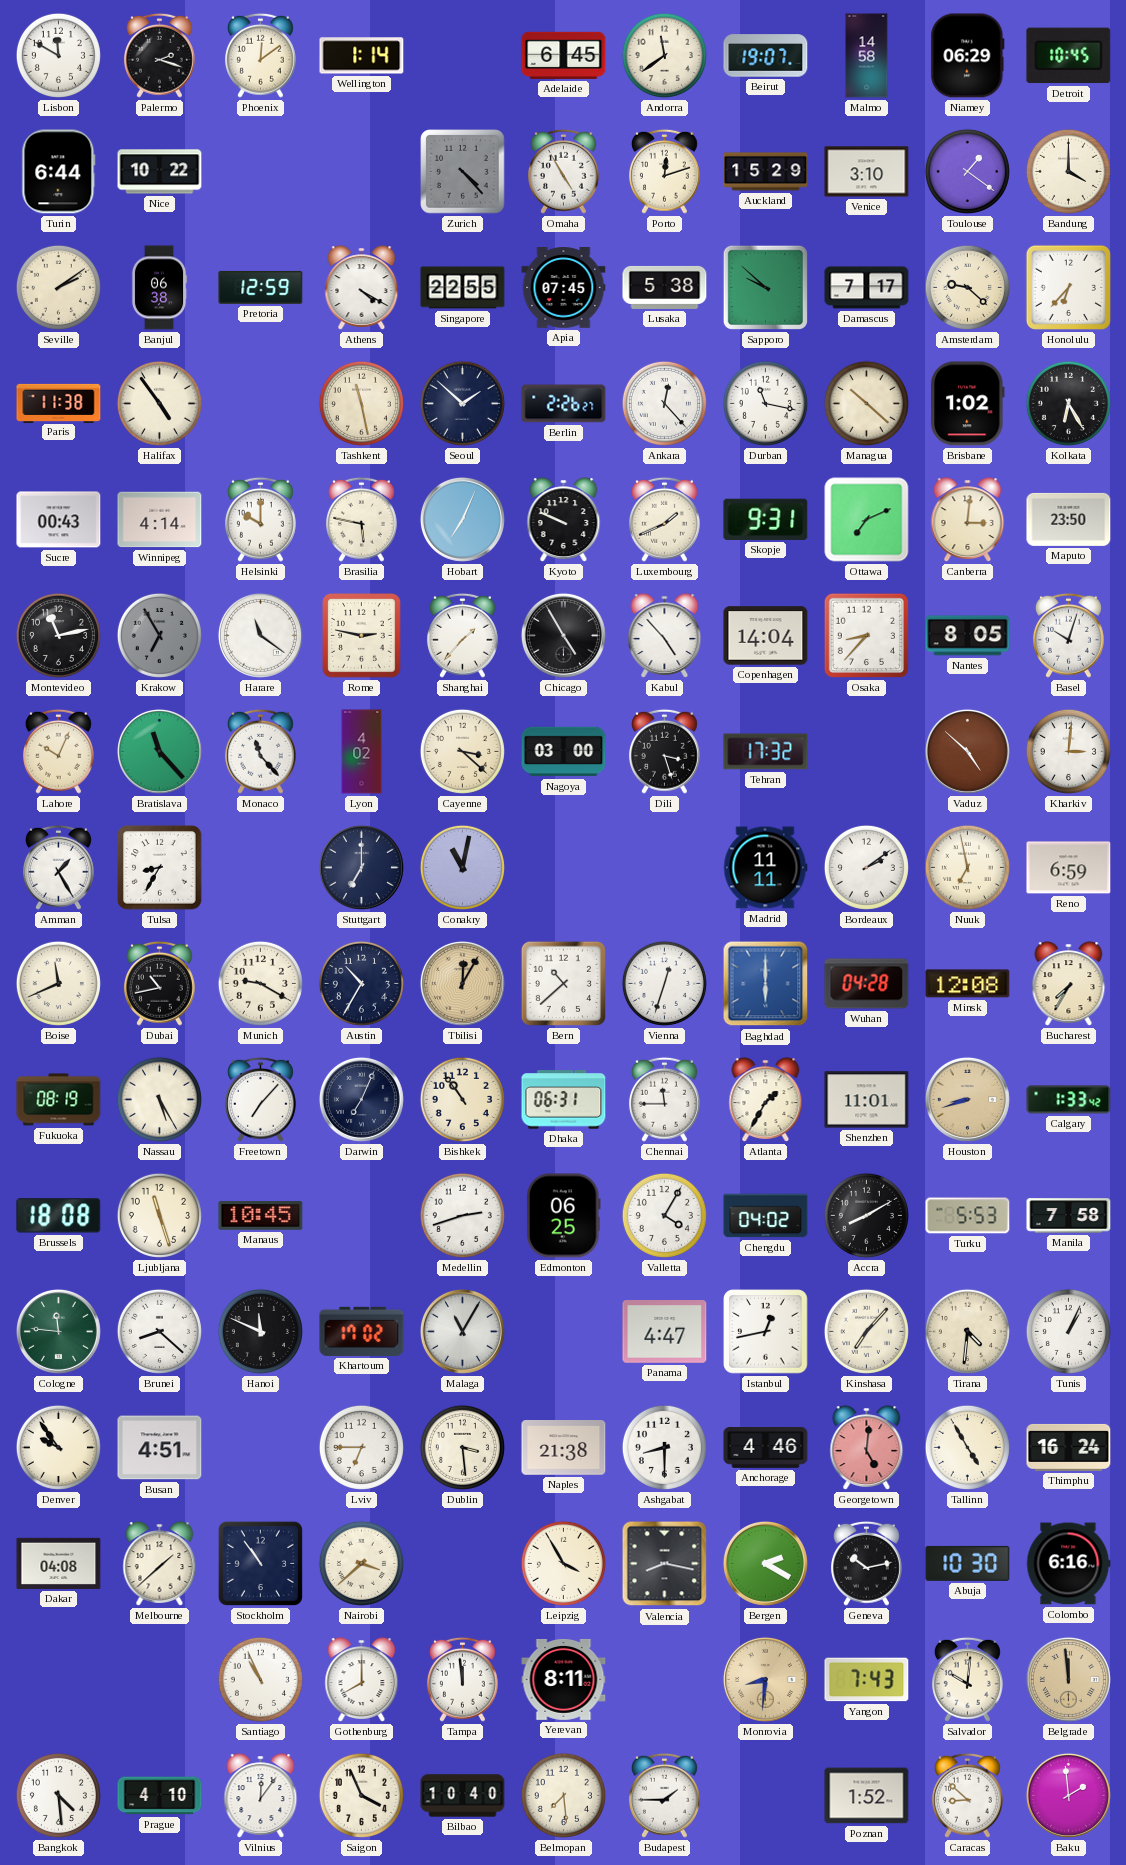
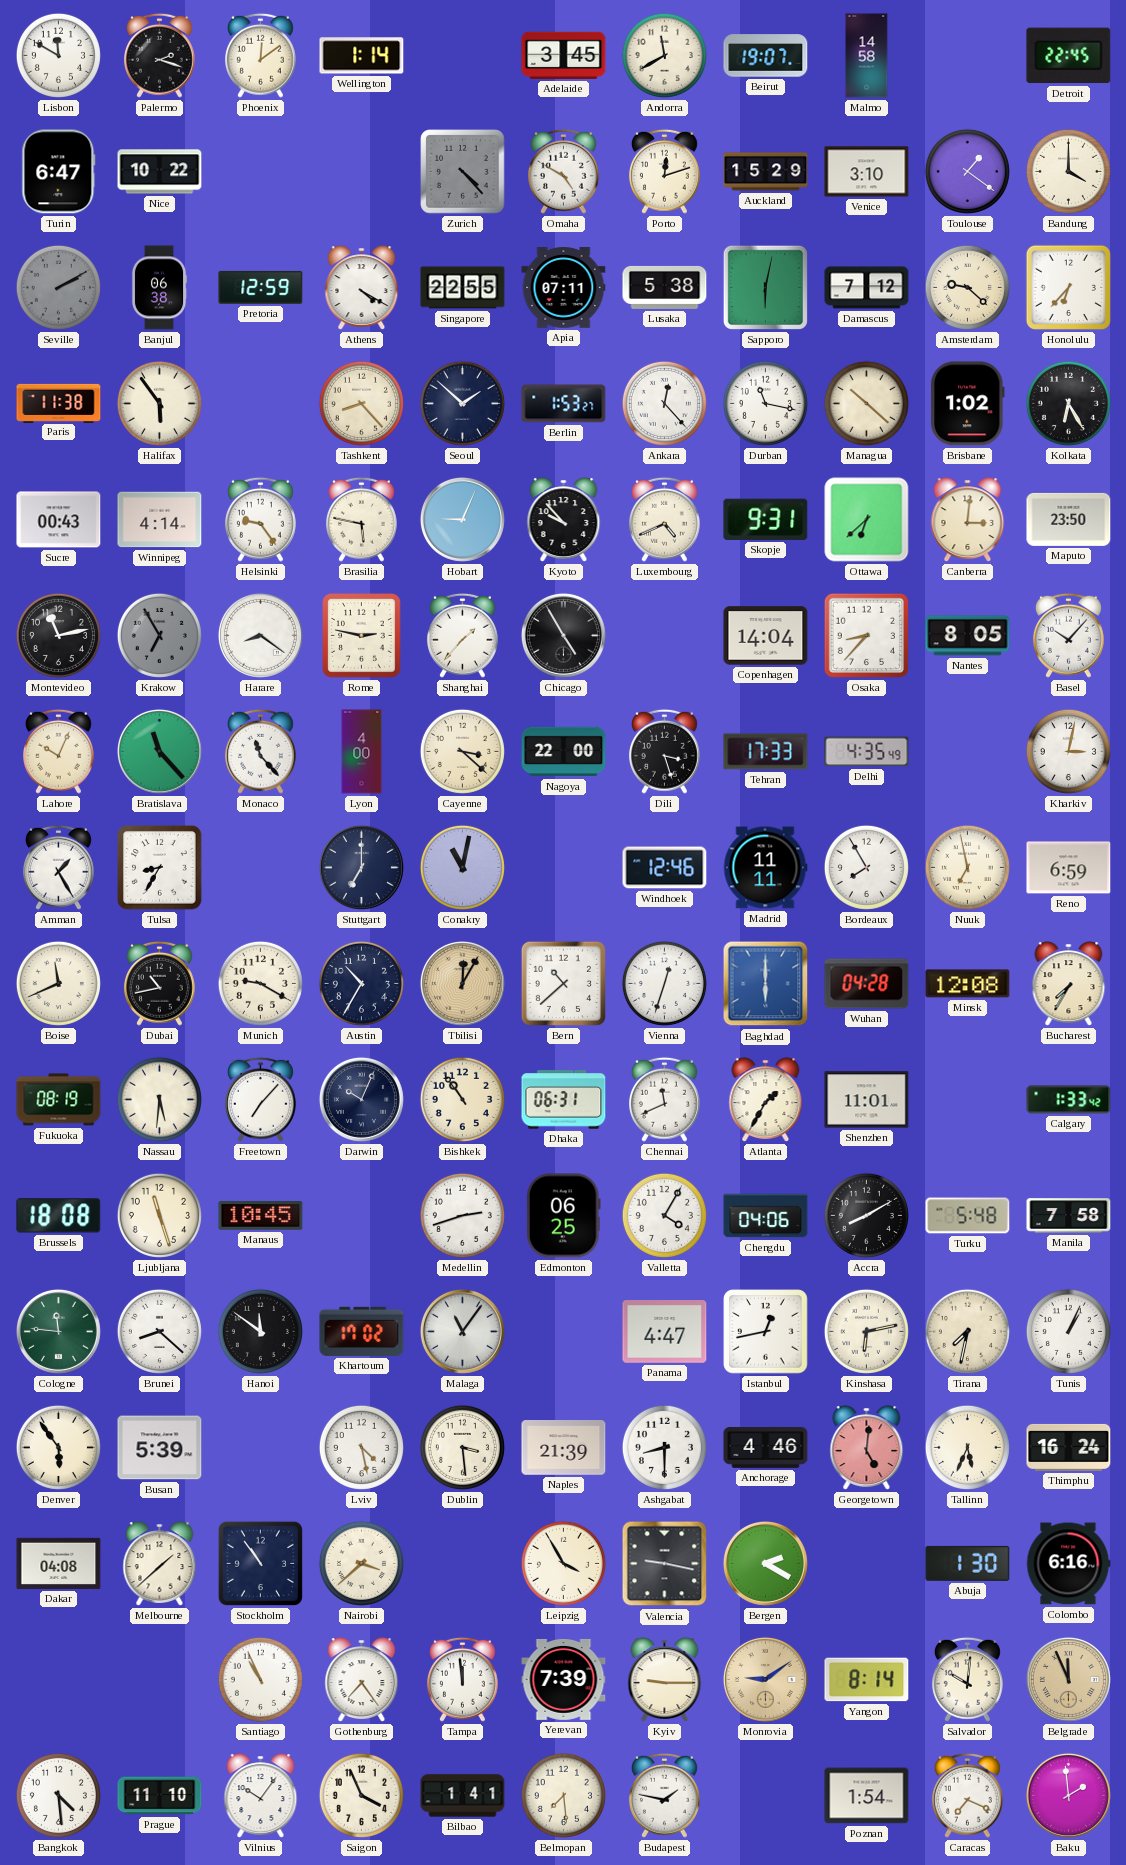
Adelaide: 6:45 -> 3:45 (564, 55)
Andorra: 11:39 -> 11:40 (664, 55)
Niamey: 06:29 -> none (968, 56)
Detroit: 10:45 -> 22:45 (1069, 56)
Turin: 6:44 -> 6:47 (59, 172)
Omaha: 4:55 -> 4:50 (563, 171)
Seville: 2:09 -> 2:10 (58, 287)
Seville dial: cream -> grey (58, 287)
Apia: 07:45 -> 07:11 (564, 288)
Sapporo: 9:52 -> 6:02 (765, 287)
Damascus: 7:17 -> 7:12 (867, 288)
Halifax: 4:54 -> 5:54 (159, 403)
Tashkent: 11:28 -> 8:23 (361, 403)
Berlin: 2:26 -> 1:53 (564, 404)
Helsinki: 10:00 -> 9:24 (260, 519)
Hobart: 7:04 -> 9:04 (462, 519)
Kyoto: 9:49 -> 9:53 (564, 520)
Luxembourg: 1:41 -> 4:41 (664, 519)
Ottawa: 7:11 -> 6:38 (867, 520)
Harare: 11:21 -> 8:21 (260, 635)
Kabul: 4:53 -> none (665, 636)
Basel: 10:03 -> 10:07 (1068, 635)
Lyon: 4:02 -> 4:00 (362, 752)
Nagoya: 03:00 -> 22:00 (564, 752)
Tehran: 17:32 -> 17:33 (766, 752)
Delhi: none -> 4:35 (867, 752)
Vaduz: 4:52 -> none (967, 751)
Kharkiv: 3:01 -> 3:02 (1068, 751)
Windhoek: none -> 12:46 (665, 868)
Bordeaux: 2:09 -> 7:55 (866, 867)
Nassau: 5:25 -> 5:31 (159, 1099)
Darwin: 7:04 -> 10:04 (361, 1099)
Chennai: 11:45 -> 11:41 (664, 1099)
Houston: 8:42 -> none (967, 1099)
Chengdu: 04:02 -> 04:06 (766, 1216)
Turku: 5:53 -> 5:48 (968, 1216)
Hanoi: 11:49 -> 11:51 (260, 1331)
Malaga: 11:05 -> 11:06 (462, 1331)
Kinshasa: 7:07 -> 6:13 (866, 1331)
Tirana: 4:31 -> 7:32 (967, 1331)
Denver: 9:54 -> 5:54 (58, 1447)
Busan: 4:51 -> 5:39 (160, 1448)
Lviv: 6:45 -> 4:28 (361, 1447)
Naples: 21:38 -> 21:39 (564, 1448)
Tallinn: 4:55 -> 5:34 (967, 1447)
Valencia: 8:17 -> 9:17 (665, 1564)
Geneva: 10:13 -> none (866, 1563)
Abuja: 10:30 -> 1:30 (968, 1563)
Gothenburg: 8:00 -> 7:24 (362, 1680)
Yerevan: 8:11 -> 7:39 (564, 1679)
Kyiv: none -> 9:15 (665, 1680)
Monrovia: 8:31 -> 9:09 (765, 1679)
Yangon: 7:43 -> 8:14 (867, 1680)
Belgrade: 11:59 -> 11:56 (1068, 1679)
Prague: 4:10 -> 11:10 (160, 1796)
Vilnius: 12:06 -> 10:06 (261, 1796)
Bilbao: 10:40 -> 1:41 (463, 1796)
Budapest: 1:45 -> 1:47 (664, 1795)
Poznan: 1:52 -> 1:54 (867, 1796)
Caracas: 8:52 -> 7:19 (967, 1795)
